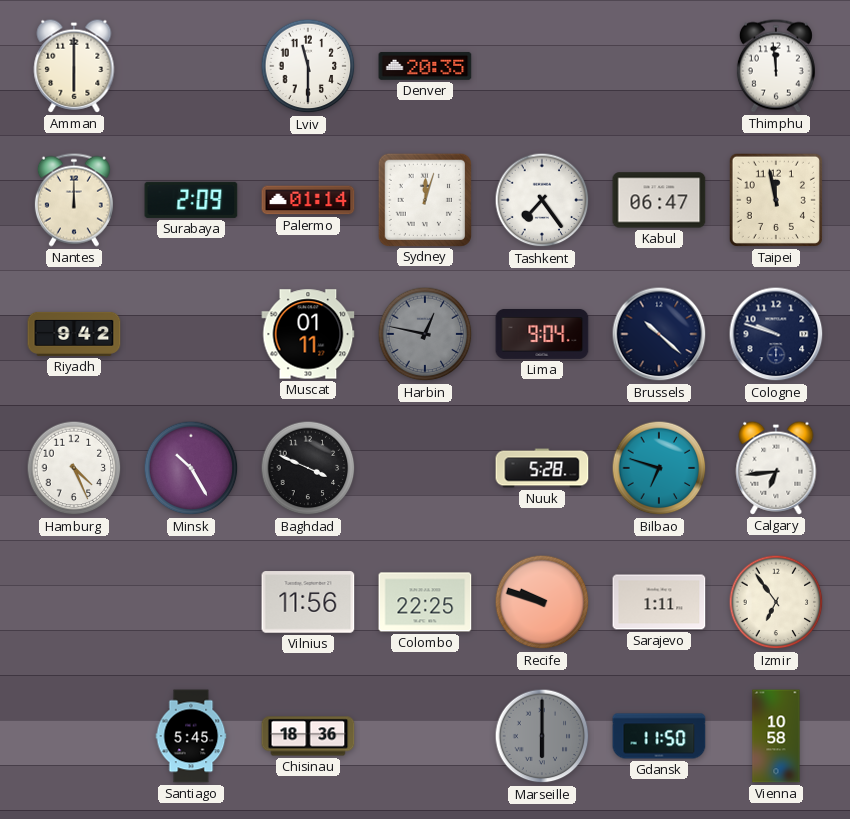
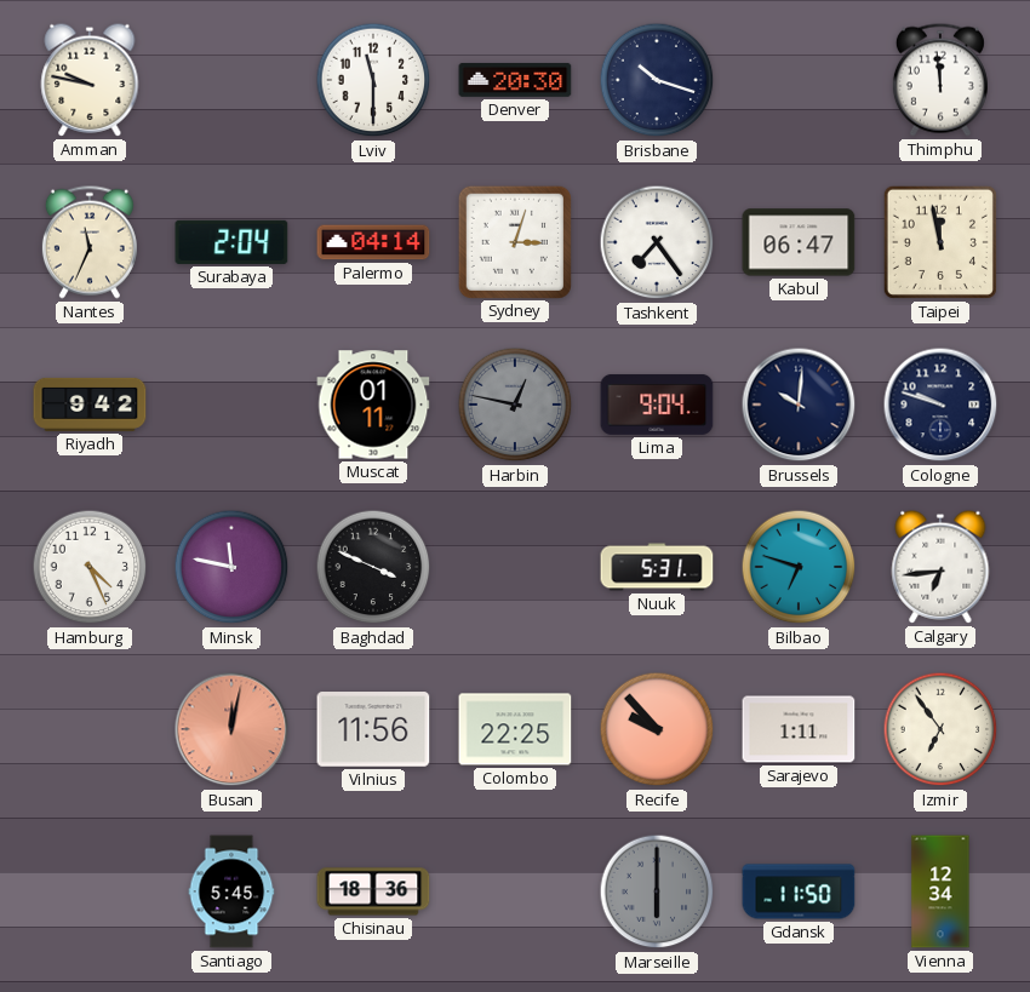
Amman: 6:00 -> 9:47 (90, 80)
Denver: 20:35 -> 20:30 (515, 80)
Brisbane: none -> 10:18 (657, 80)
Nantes: 12:00 -> 11:34 (90, 242)
Surabaya: 2:09 -> 2:04 (231, 242)
Palermo: 01:14 -> 04:14 (373, 242)
Sydney: 12:03 -> 3:03 (514, 241)
Brussels: 10:22 -> 10:01 (799, 405)
Minsk: 10:25 -> 11:47 (231, 567)
Nuuk: 5:28 -> 5:31 (657, 567)
Busan: none -> 12:02 (231, 729)
Recife: 9:48 -> 9:53 (657, 729)
Vienna: 10:58 -> 12:34 (940, 891)
